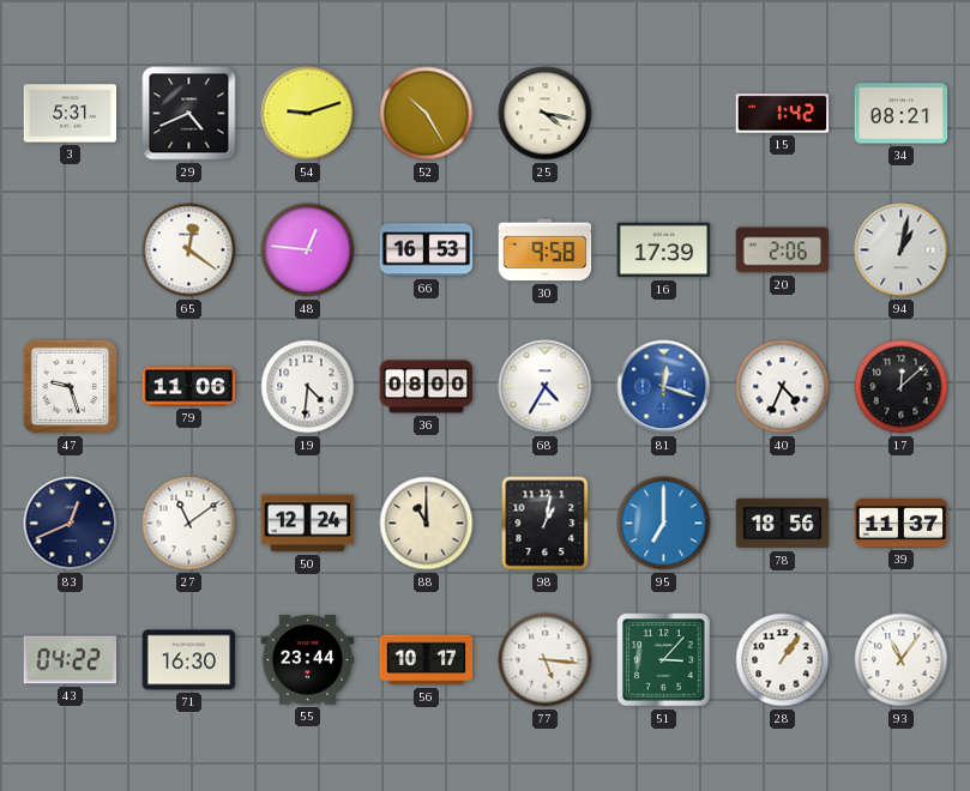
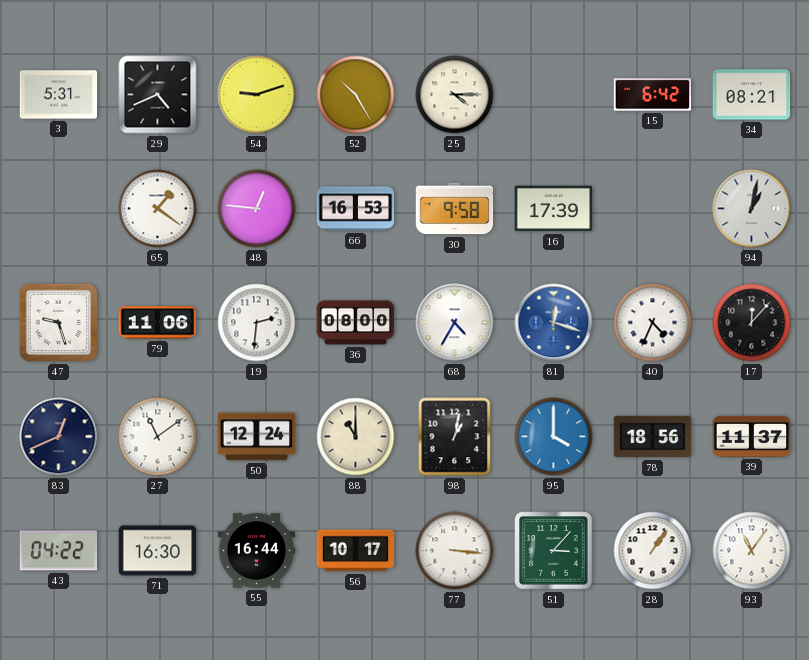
25: 4:17 -> 4:15 (455, 95)
15: 1:42 -> 6:42 (653, 95)
65: 12:21 -> 1:21 (158, 209)
20: 2:06 -> none (783, 250)
19: 4:31 -> 2:31 (257, 323)
17: 12:08 -> 12:07 (752, 323)
95: 7:00 -> 4:00 (554, 437)
55: 23:44 -> 16:44 (257, 551)
77: 5:16 -> 3:16 (455, 551)
